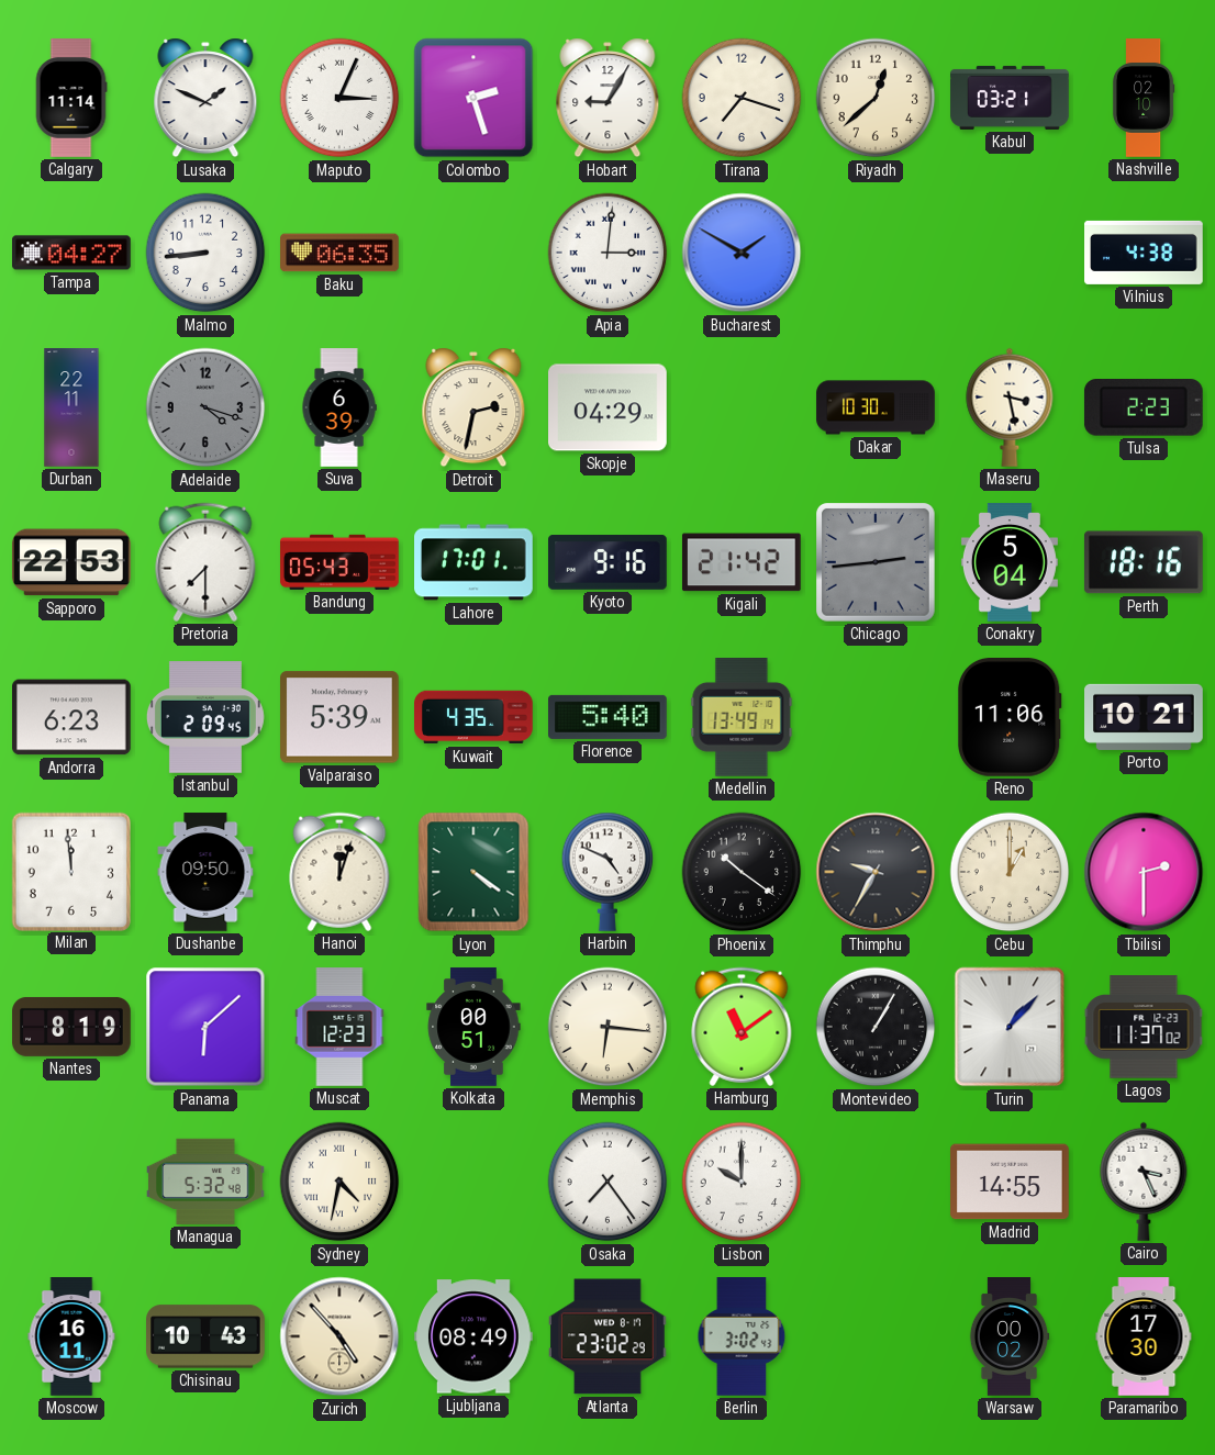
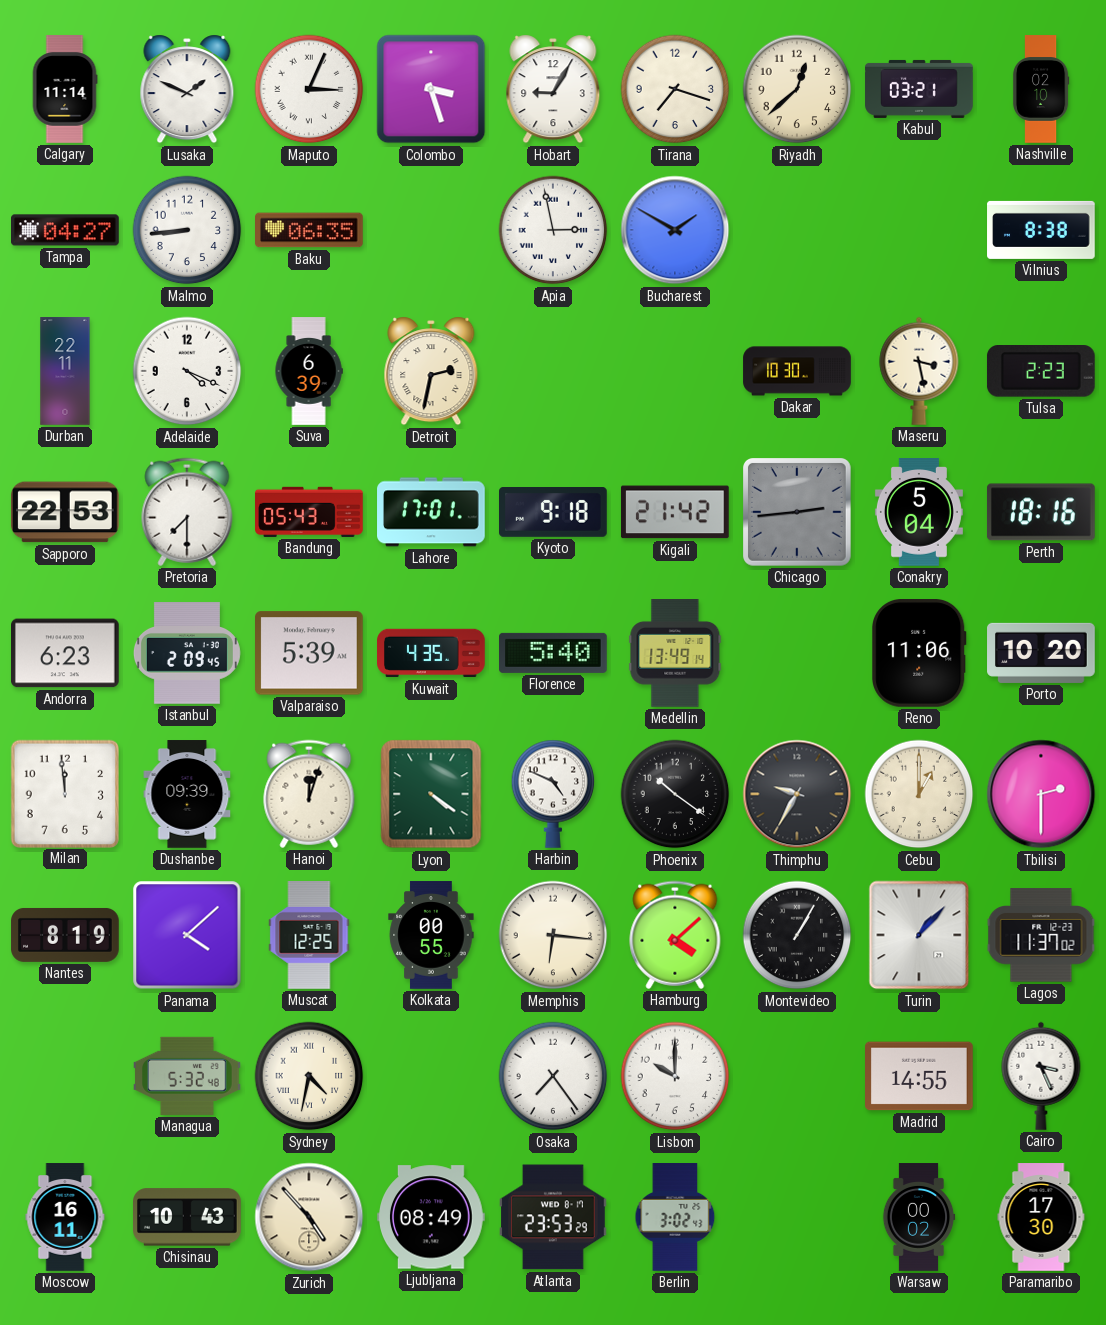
Colombo: 2:27 -> 3:27 (431, 89)
Apia: 3:01 -> 2:58 (553, 230)
Vilnius: 4:38 -> 8:38 (1041, 230)
Adelaide: 4:18 -> 4:19 (187, 371)
Adelaide dial: grey -> white (187, 371)
Skopje: 04:29 -> none (609, 407)
Kyoto: 9:16 -> 9:18 (554, 513)
Porto: 10:21 -> 10:20 (1041, 653)
Dushanbe: 09:50 -> 09:39 (187, 794)
Panama: 6:08 -> 4:08 (187, 935)
Muscat: 12:23 -> 12:25 (309, 935)
Kolkata: 00:51 -> 00:55 (431, 935)
Hamburg: 11:09 -> 4:08 (675, 935)
Atlanta: 23:02 -> 23:53 (554, 1217)
